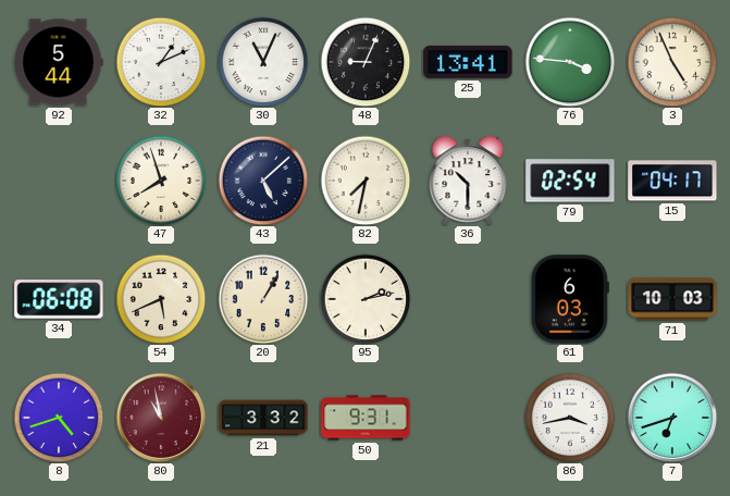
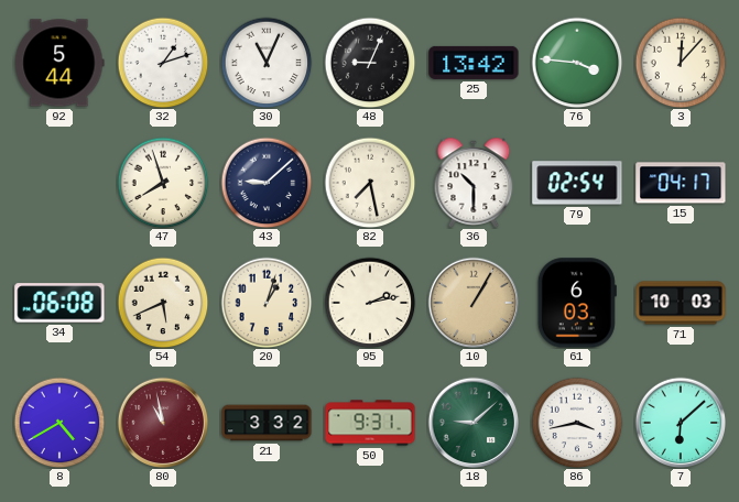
32: 1:11 -> 1:12 (163, 63)
25: 13:41 -> 13:42 (474, 63)
3: 4:56 -> 12:07 (681, 63)
43: 5:08 -> 9:08 (267, 183)
82: 7:32 -> 7:28 (370, 183)
20: 1:05 -> 1:03 (267, 303)
10: none -> 1:05 (474, 303)
8: 4:42 -> 4:40 (59, 423)
18: none -> 9:08 (474, 423)
7: 6:42 -> 6:08 (681, 423)
